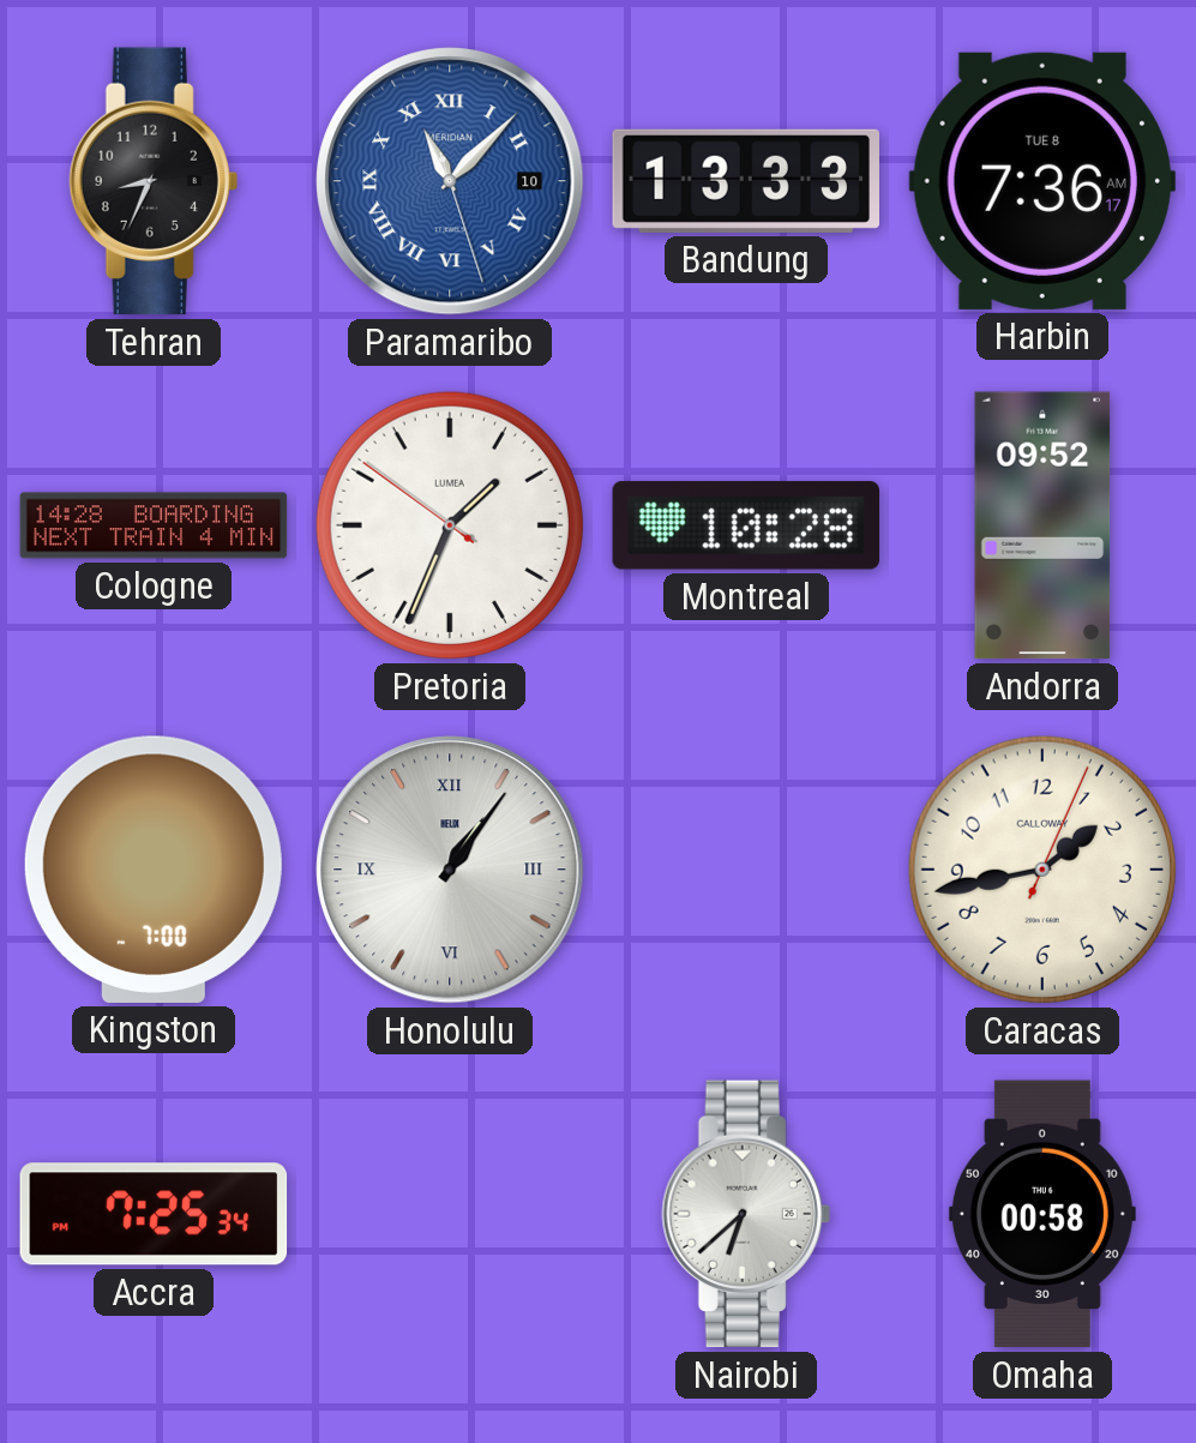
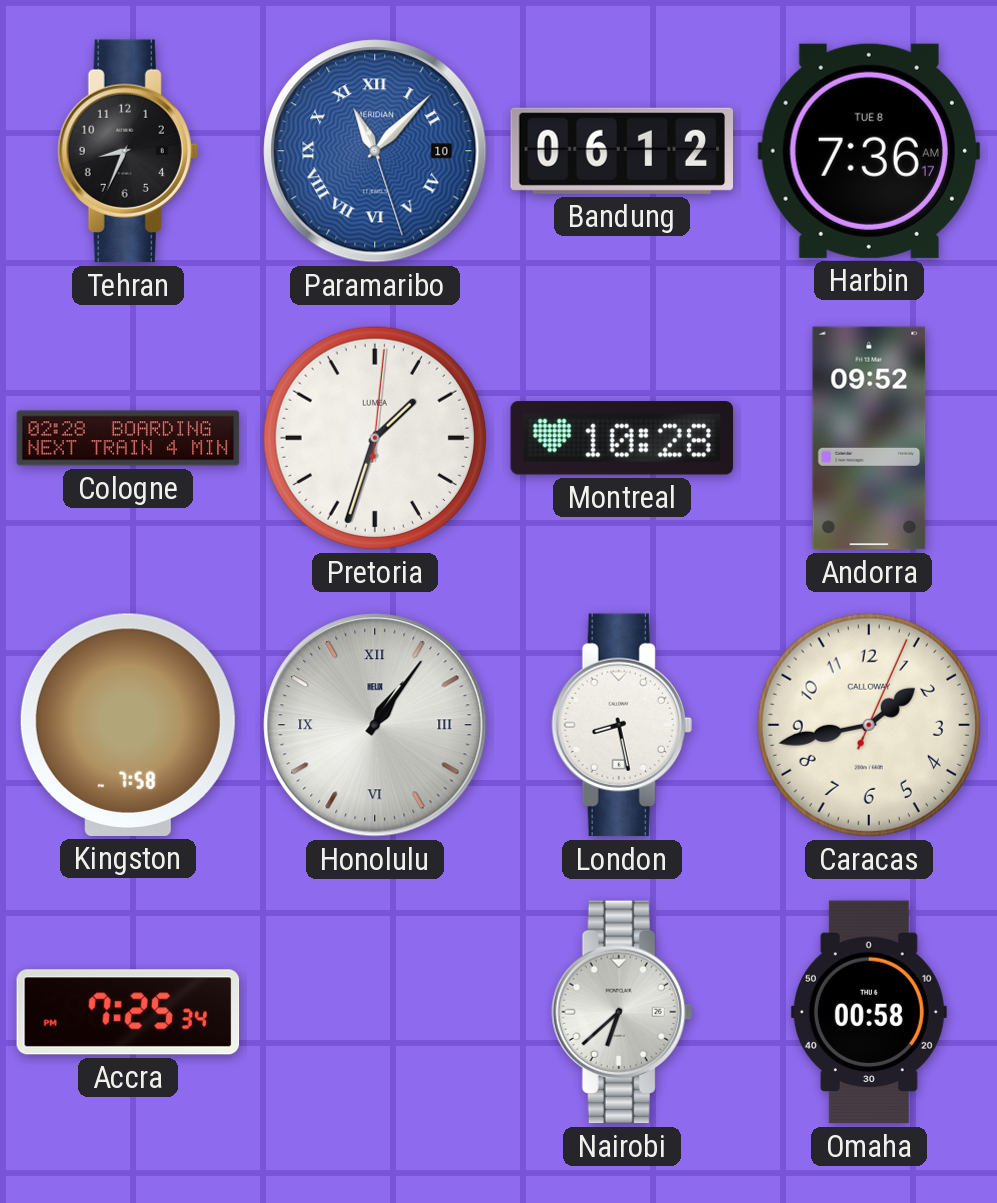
Bandung: 13:33 -> 06:12 (621, 151)
Cologne: 14:28 -> 02:28 (128, 438)
Pretoria: 1:33:51 -> 1:33:01 (375, 438)
Kingston: 7:00 -> 7:58 (128, 725)
London: none -> 8:28 (622, 725)
